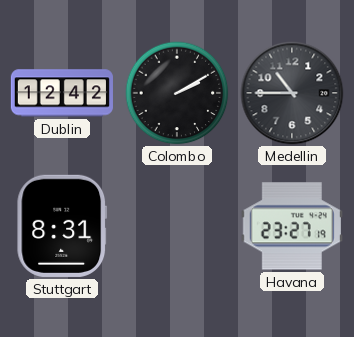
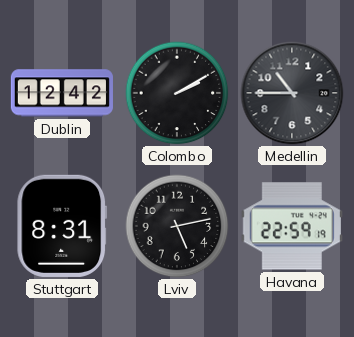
Lviv: none -> 5:13 (177, 226)
Havana: 23:27 -> 22:59 (292, 226)
